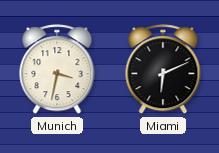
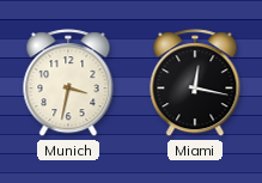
Miami: 6:11 -> 12:17 (195, 84)
